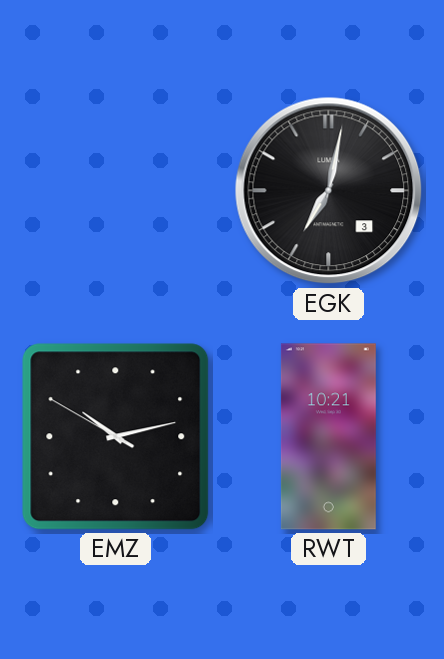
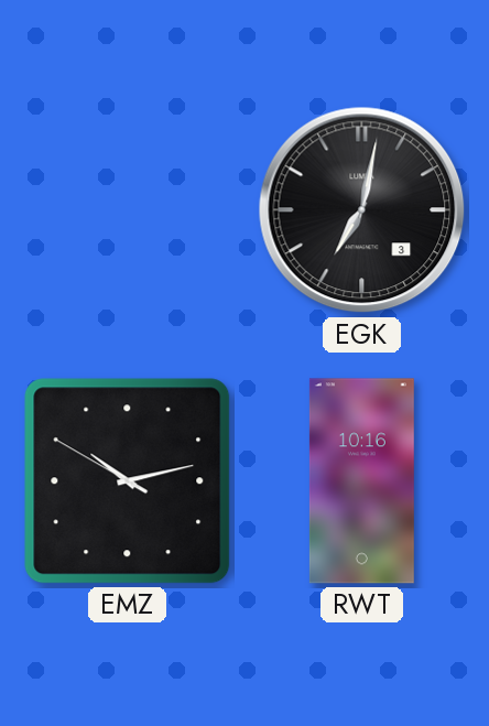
RWT: 10:21 -> 10:16 (361, 481)
